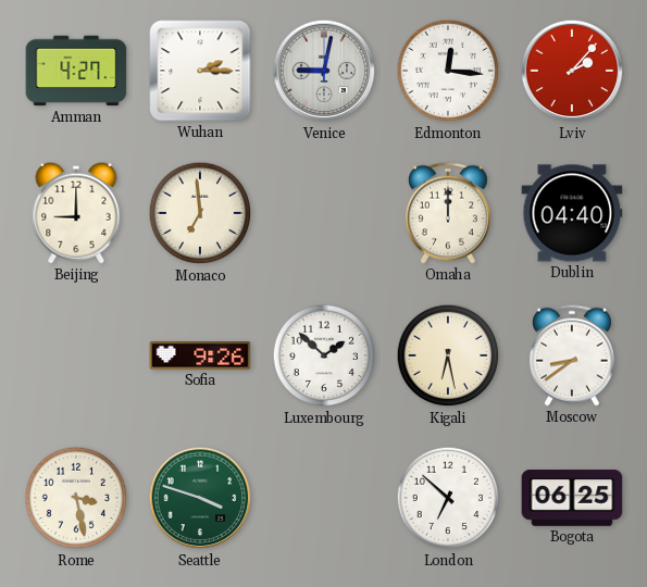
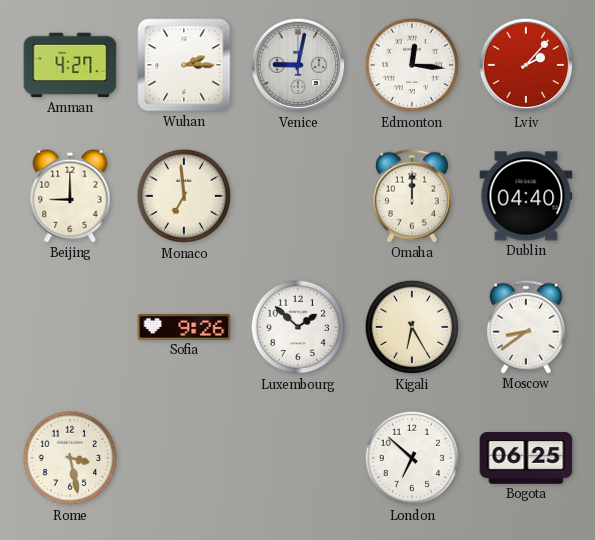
Kigali: 6:28 -> 6:25 (412, 327)
Seattle: 3:48 -> none (200, 498)
